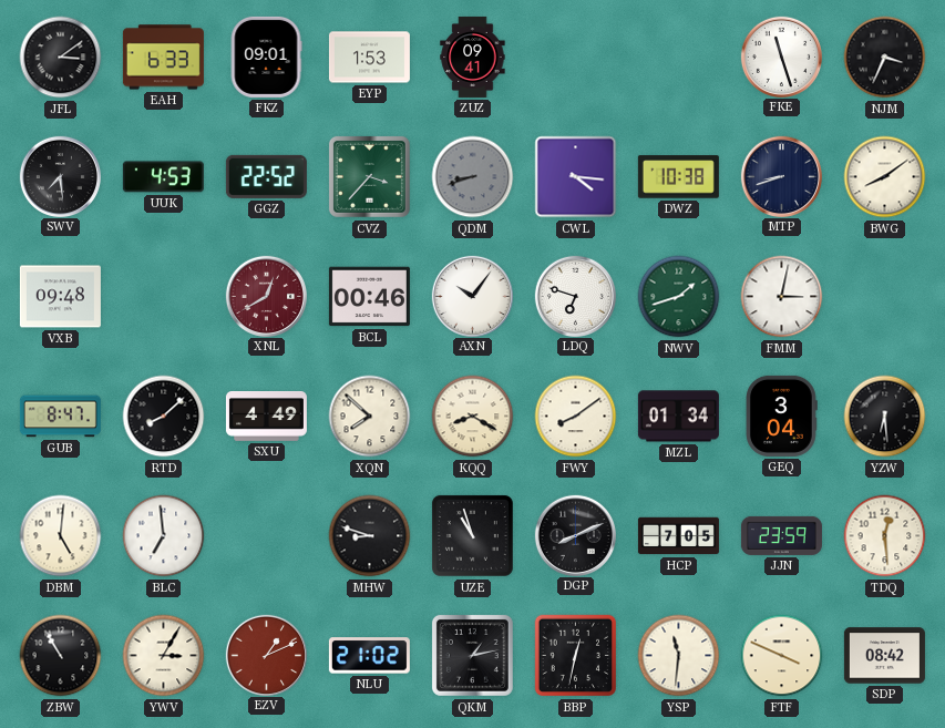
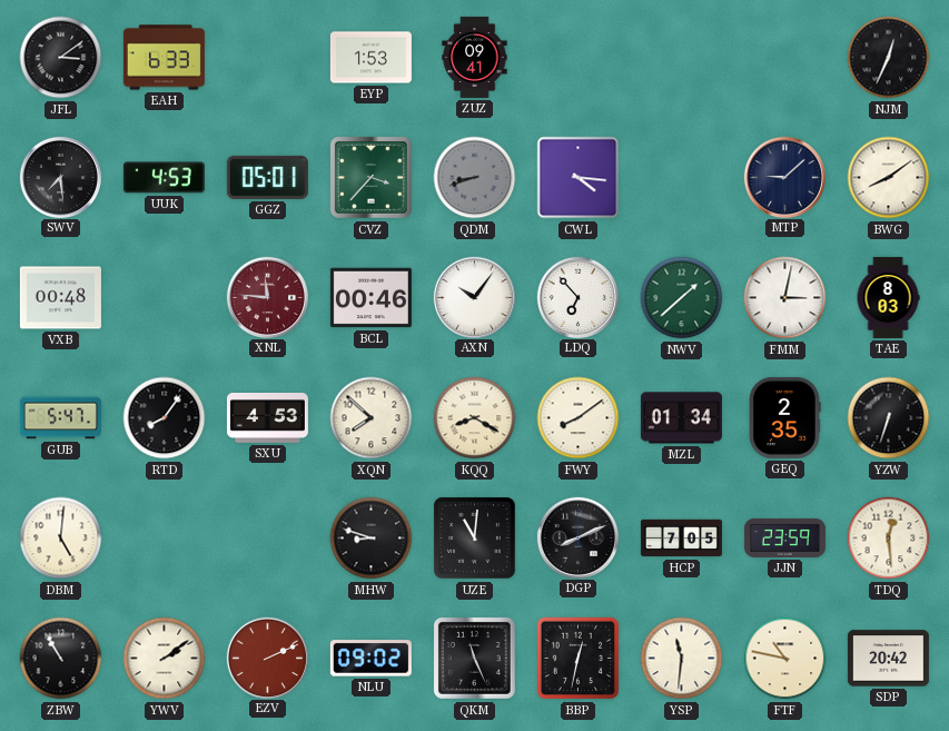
FKZ: 09:01 -> none (266, 57)
FKE: 11:27 -> none (781, 57)
NJM: 3:34 -> 12:34 (889, 58)
GGZ: 22:52 -> 05:01 (267, 177)
DWZ: 10:38 -> none (678, 177)
MTP: 8:42 -> 9:08 (784, 177)
VXB: 09:48 -> 00:48 (60, 298)
XNL: 12:40 -> 11:46 (267, 297)
LDQ: 6:48 -> 6:53 (577, 297)
NWV: 1:42 -> 1:38 (682, 298)
TAE: none -> 8:03 (888, 297)
GUB: 8:47 -> 5:47 (60, 418)
RTD: 8:08 -> 8:06 (165, 418)
SXU: 4:49 -> 4:53 (267, 418)
GEQ: 3:04 -> 2:35 (785, 417)
YZW: 6:29 -> 6:33 (889, 418)
BLC: 6:59 -> none (164, 536)
UZE: 10:57 -> 11:01 (474, 537)
YWV: 3:05 -> 2:09 (165, 659)
EZV: 1:11 -> 2:11 (267, 658)
NLU: 21:02 -> 09:02 (370, 659)
QKM: 1:13 -> 11:26 (474, 658)
FTF: 3:49 -> 10:47 (785, 659)
SDP: 08:42 -> 20:42 (888, 659)
